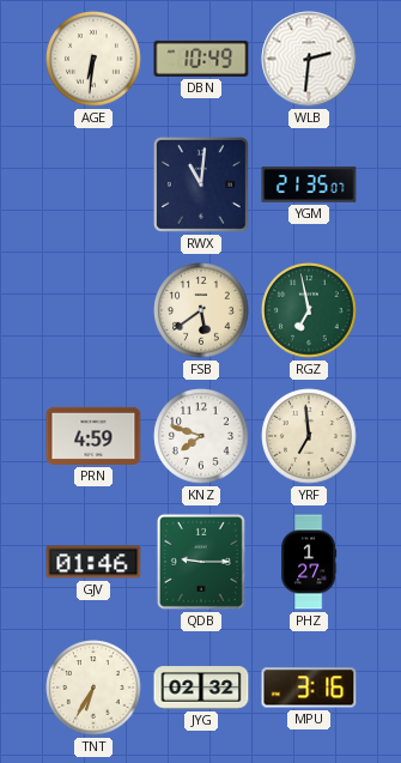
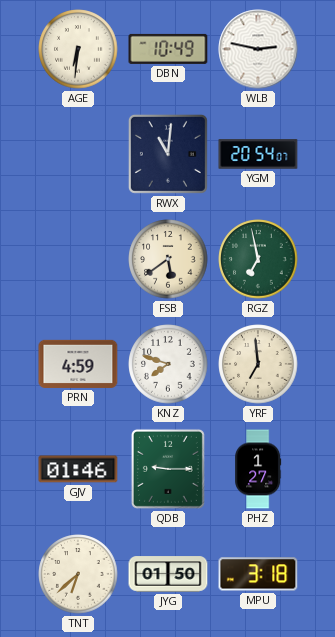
WLB: 2:31 -> 2:47 (258, 49)
YGM: 21:35 -> 20:54 (258, 154)
TNT: 6:35 -> 6:38 (78, 574)
JYG: 02:32 -> 01:50 (168, 574)
MPU: 3:16 -> 3:18 (258, 574)
